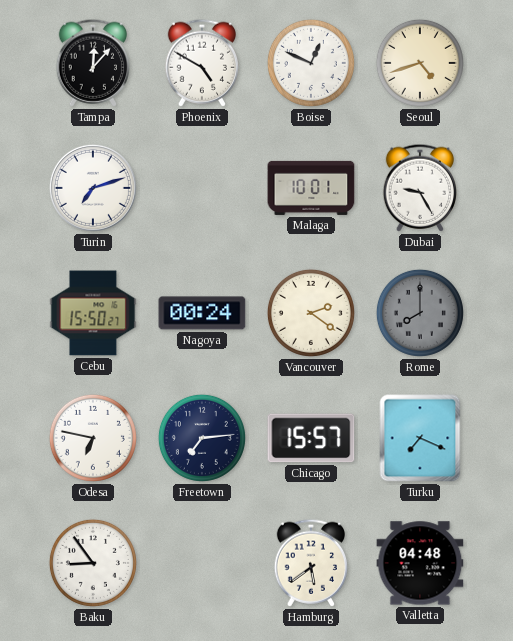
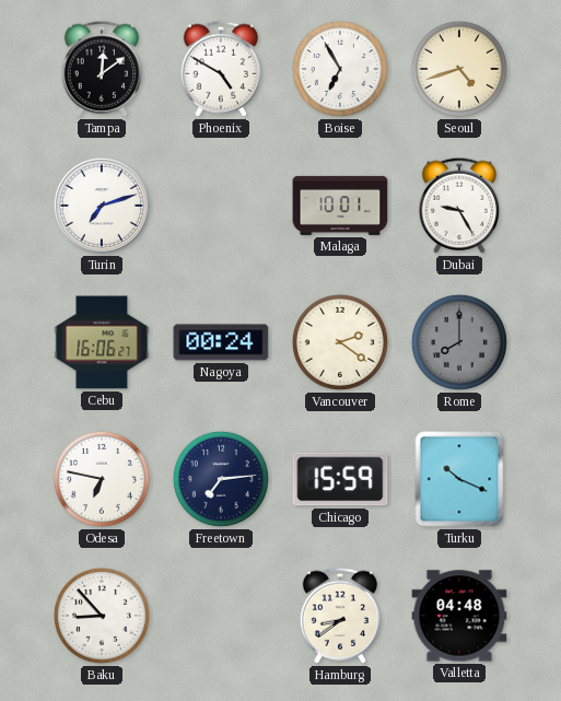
Tampa: 12:07 -> 12:09 (101, 69)
Boise: 12:49 -> 6:55 (340, 69)
Cebu: 15:50 -> 16:06 (102, 342)
Chicago: 15:57 -> 15:59 (340, 479)
Turku: 7:19 -> 10:19 (459, 479)
Baku: 8:54 -> 8:53 (102, 616)
Hamburg: 5:39 -> 8:39 (339, 616)
